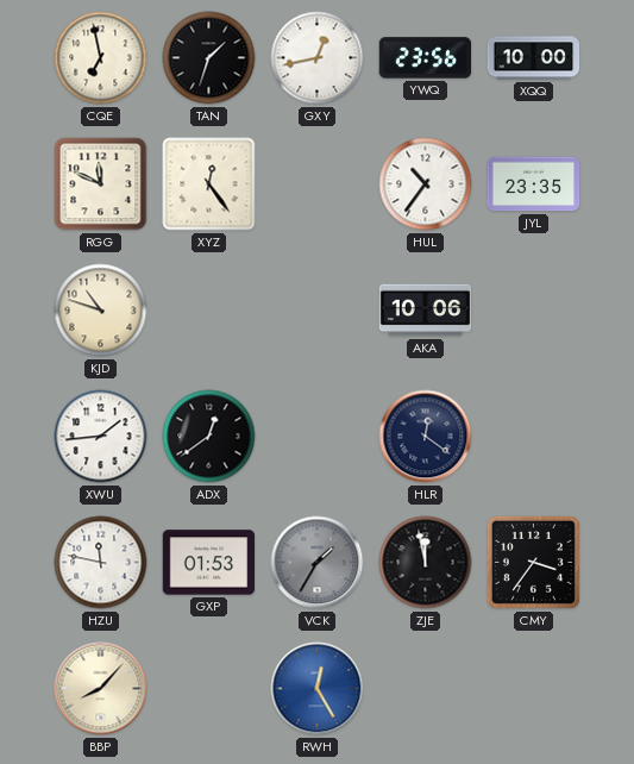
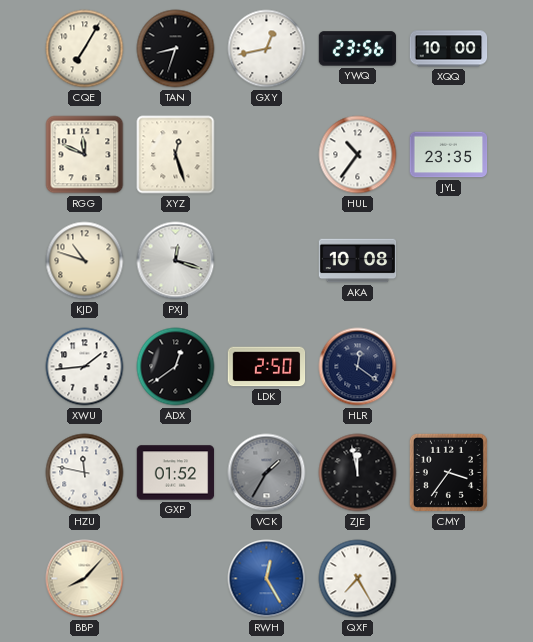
CQE: 6:58 -> 7:05 (85, 49)
TAN: 1:33 -> 8:33 (176, 49)
XYZ: 12:24 -> 12:27 (176, 155)
PXJ: none -> 12:18 (176, 261)
AKA: 10:06 -> 10:08 (358, 261)
LDK: none -> 2:50 (267, 367)
GXP: 01:53 -> 01:52 (176, 473)
QXF: none -> 7:25 (358, 579)
